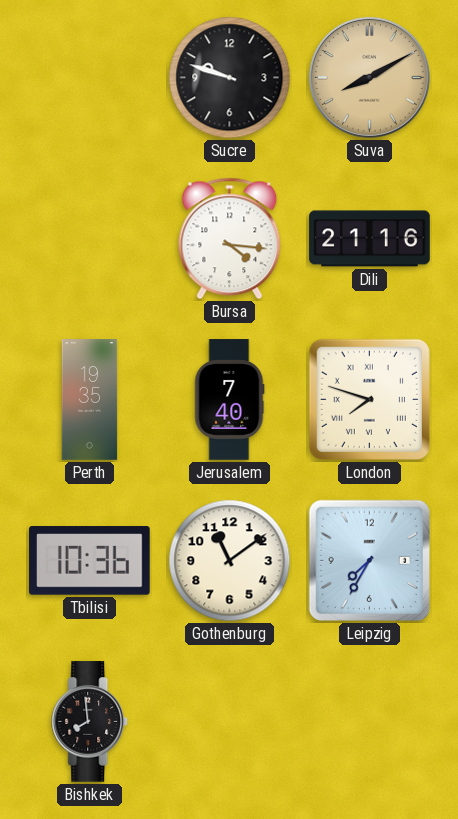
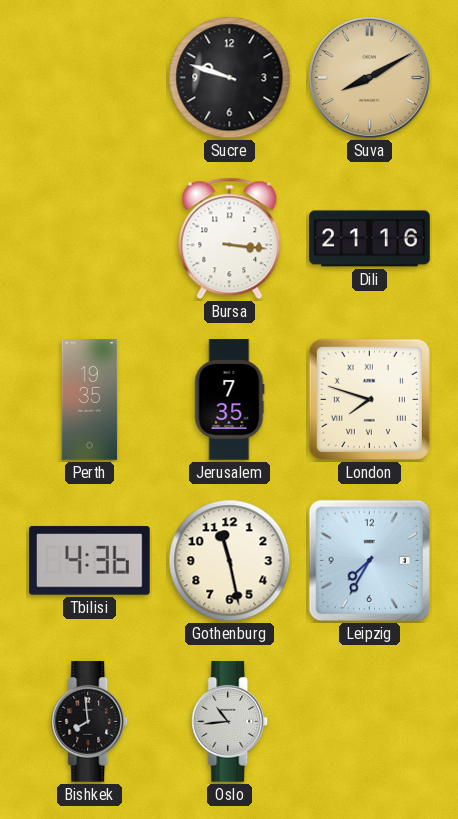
Bursa: 4:16 -> 3:16 (230, 239)
Jerusalem: 7:40 -> 7:35 (230, 400)
Tbilisi: 10:36 -> 4:36 (90, 561)
Gothenburg: 11:09 -> 11:28 (230, 561)
Oslo: none -> 10:44 (230, 722)
